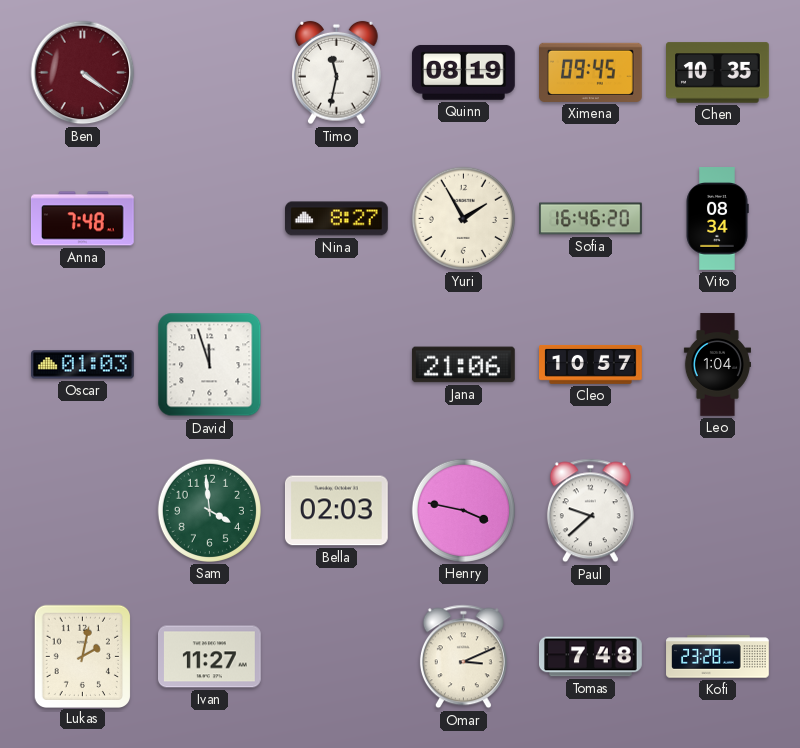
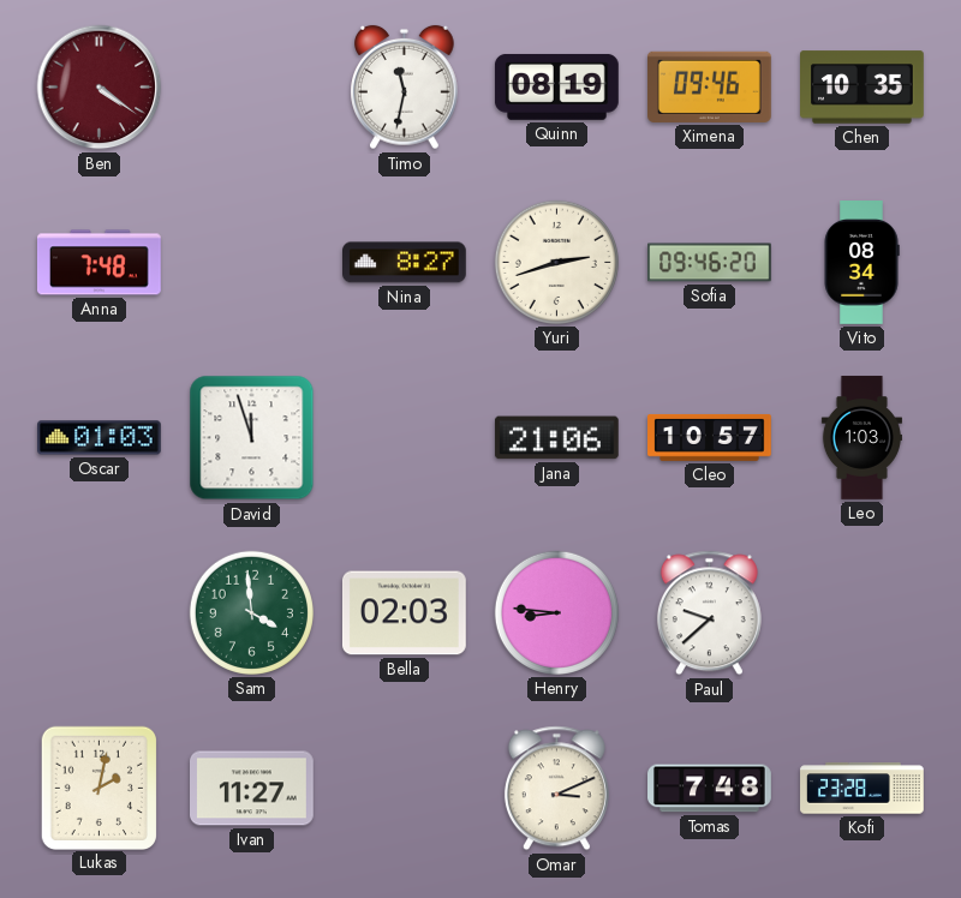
Ximena: 09:45 -> 09:46 (710, 86)
Yuri: 1:55 -> 2:42 (556, 262)
Sofia: 16:46 -> 09:46 (710, 263)
Leo: 1:04 -> 1:03 (861, 438)
Henry: 3:47 -> 8:46 (556, 612)
